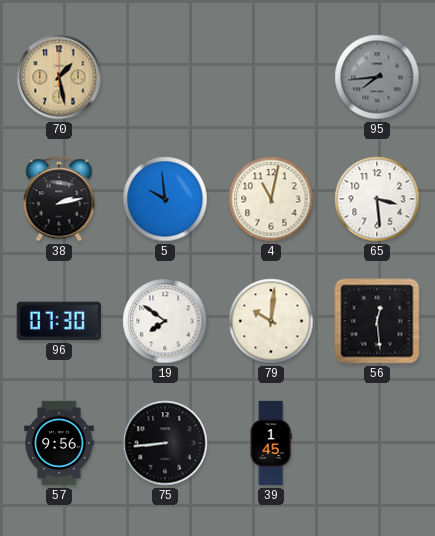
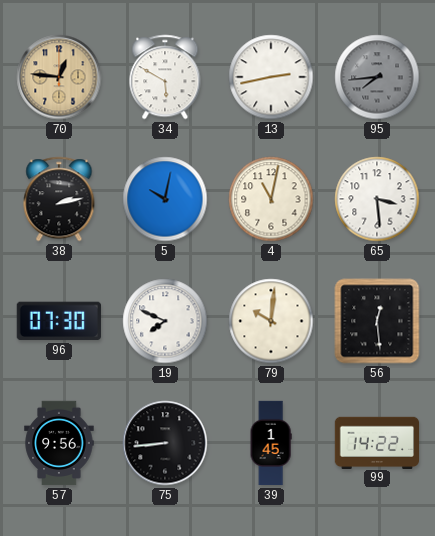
70: 1:28 -> 12:46 (59, 77)
34: none -> 5:50 (165, 77)
13: none -> 2:43 (271, 77)
5: 9:59 -> 10:02 (165, 199)
19: 7:51 -> 7:49 (165, 321)
99: none -> 14:22 (377, 442)
